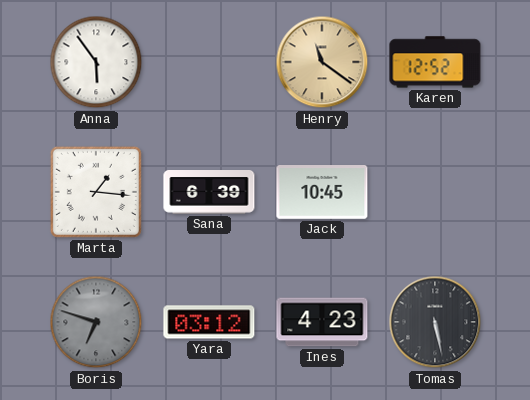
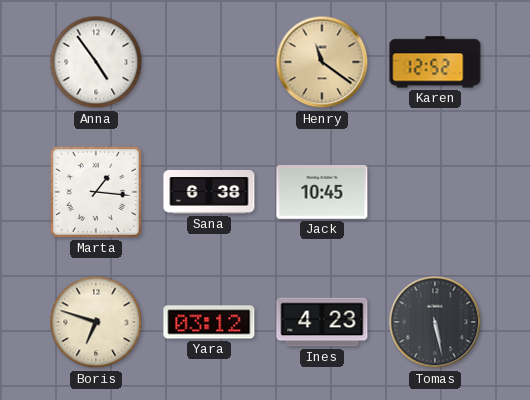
Anna: 5:54 -> 4:54 (96, 62)
Sana: 6:39 -> 6:38 (209, 192)
Boris dial: grey -> cream (96, 322)
